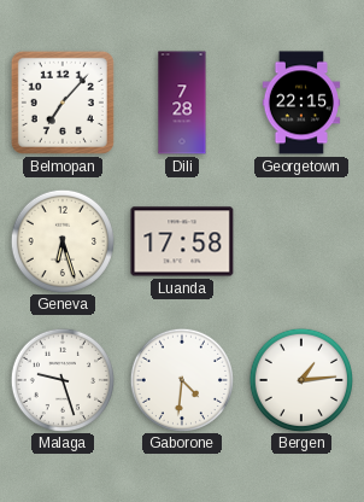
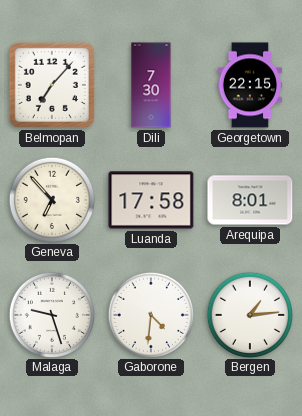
Dili: 7:28 -> 7:30 (151, 85)
Geneva: 6:27 -> 6:53 (51, 199)
Arequipa: none -> 8:01 (250, 200)
